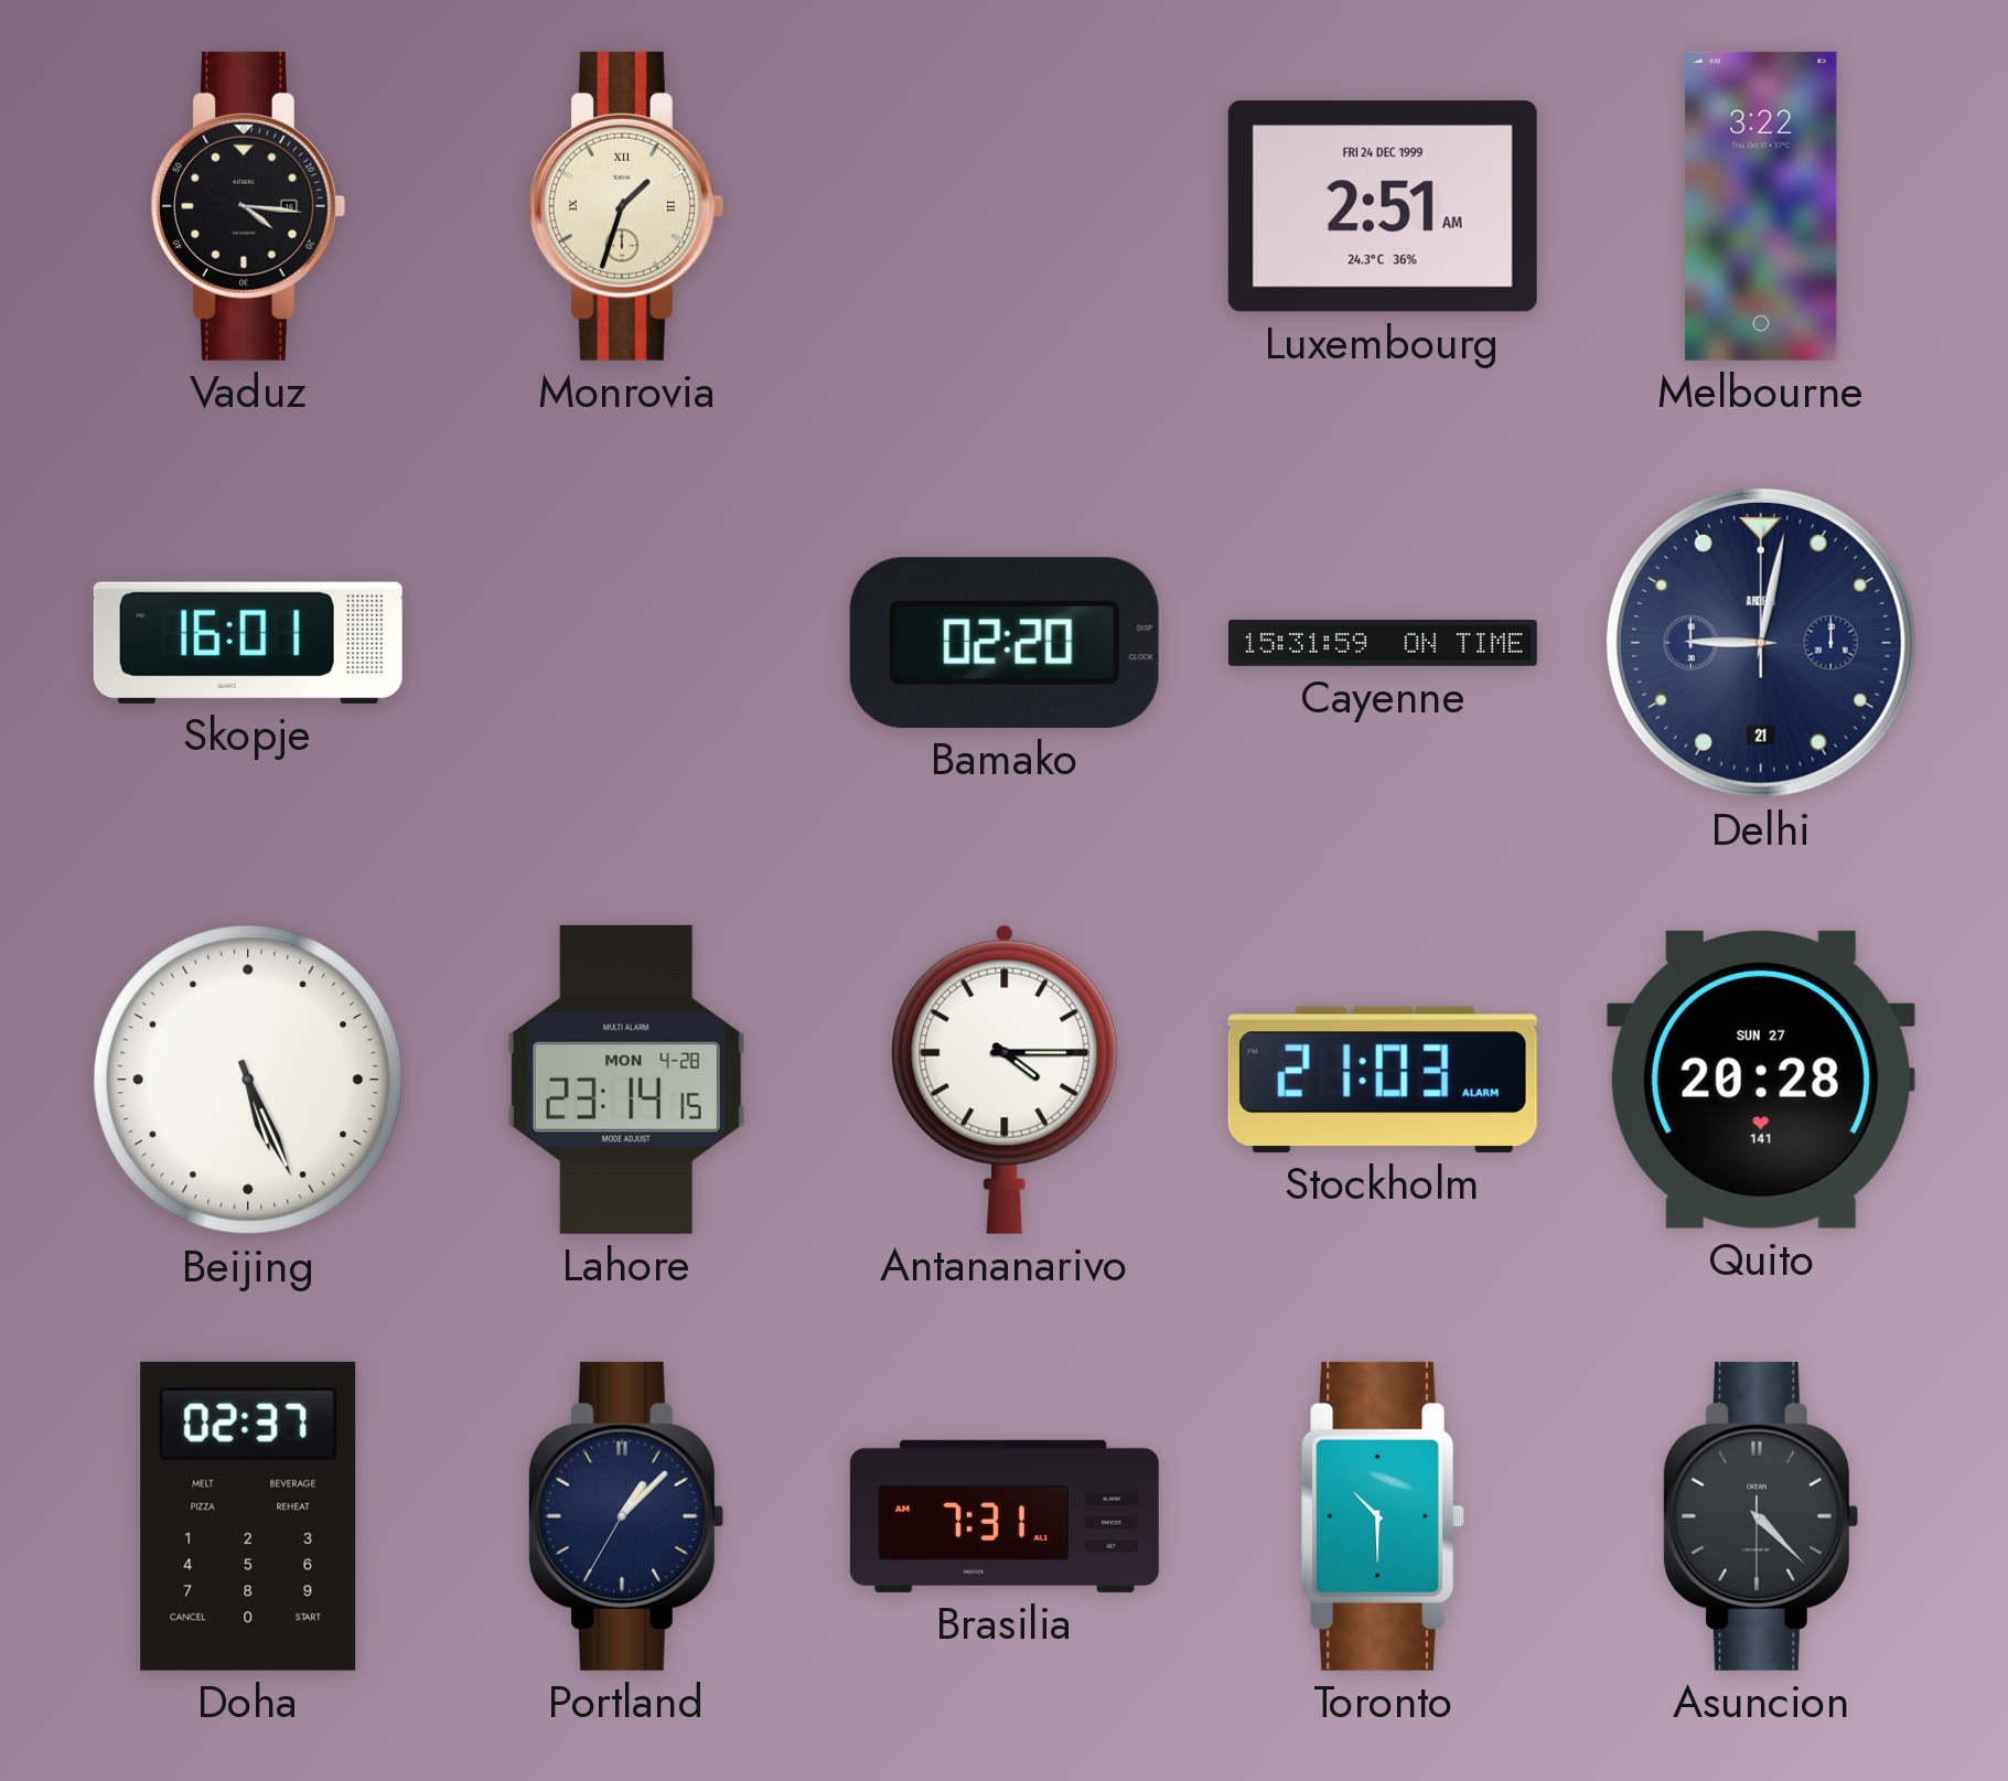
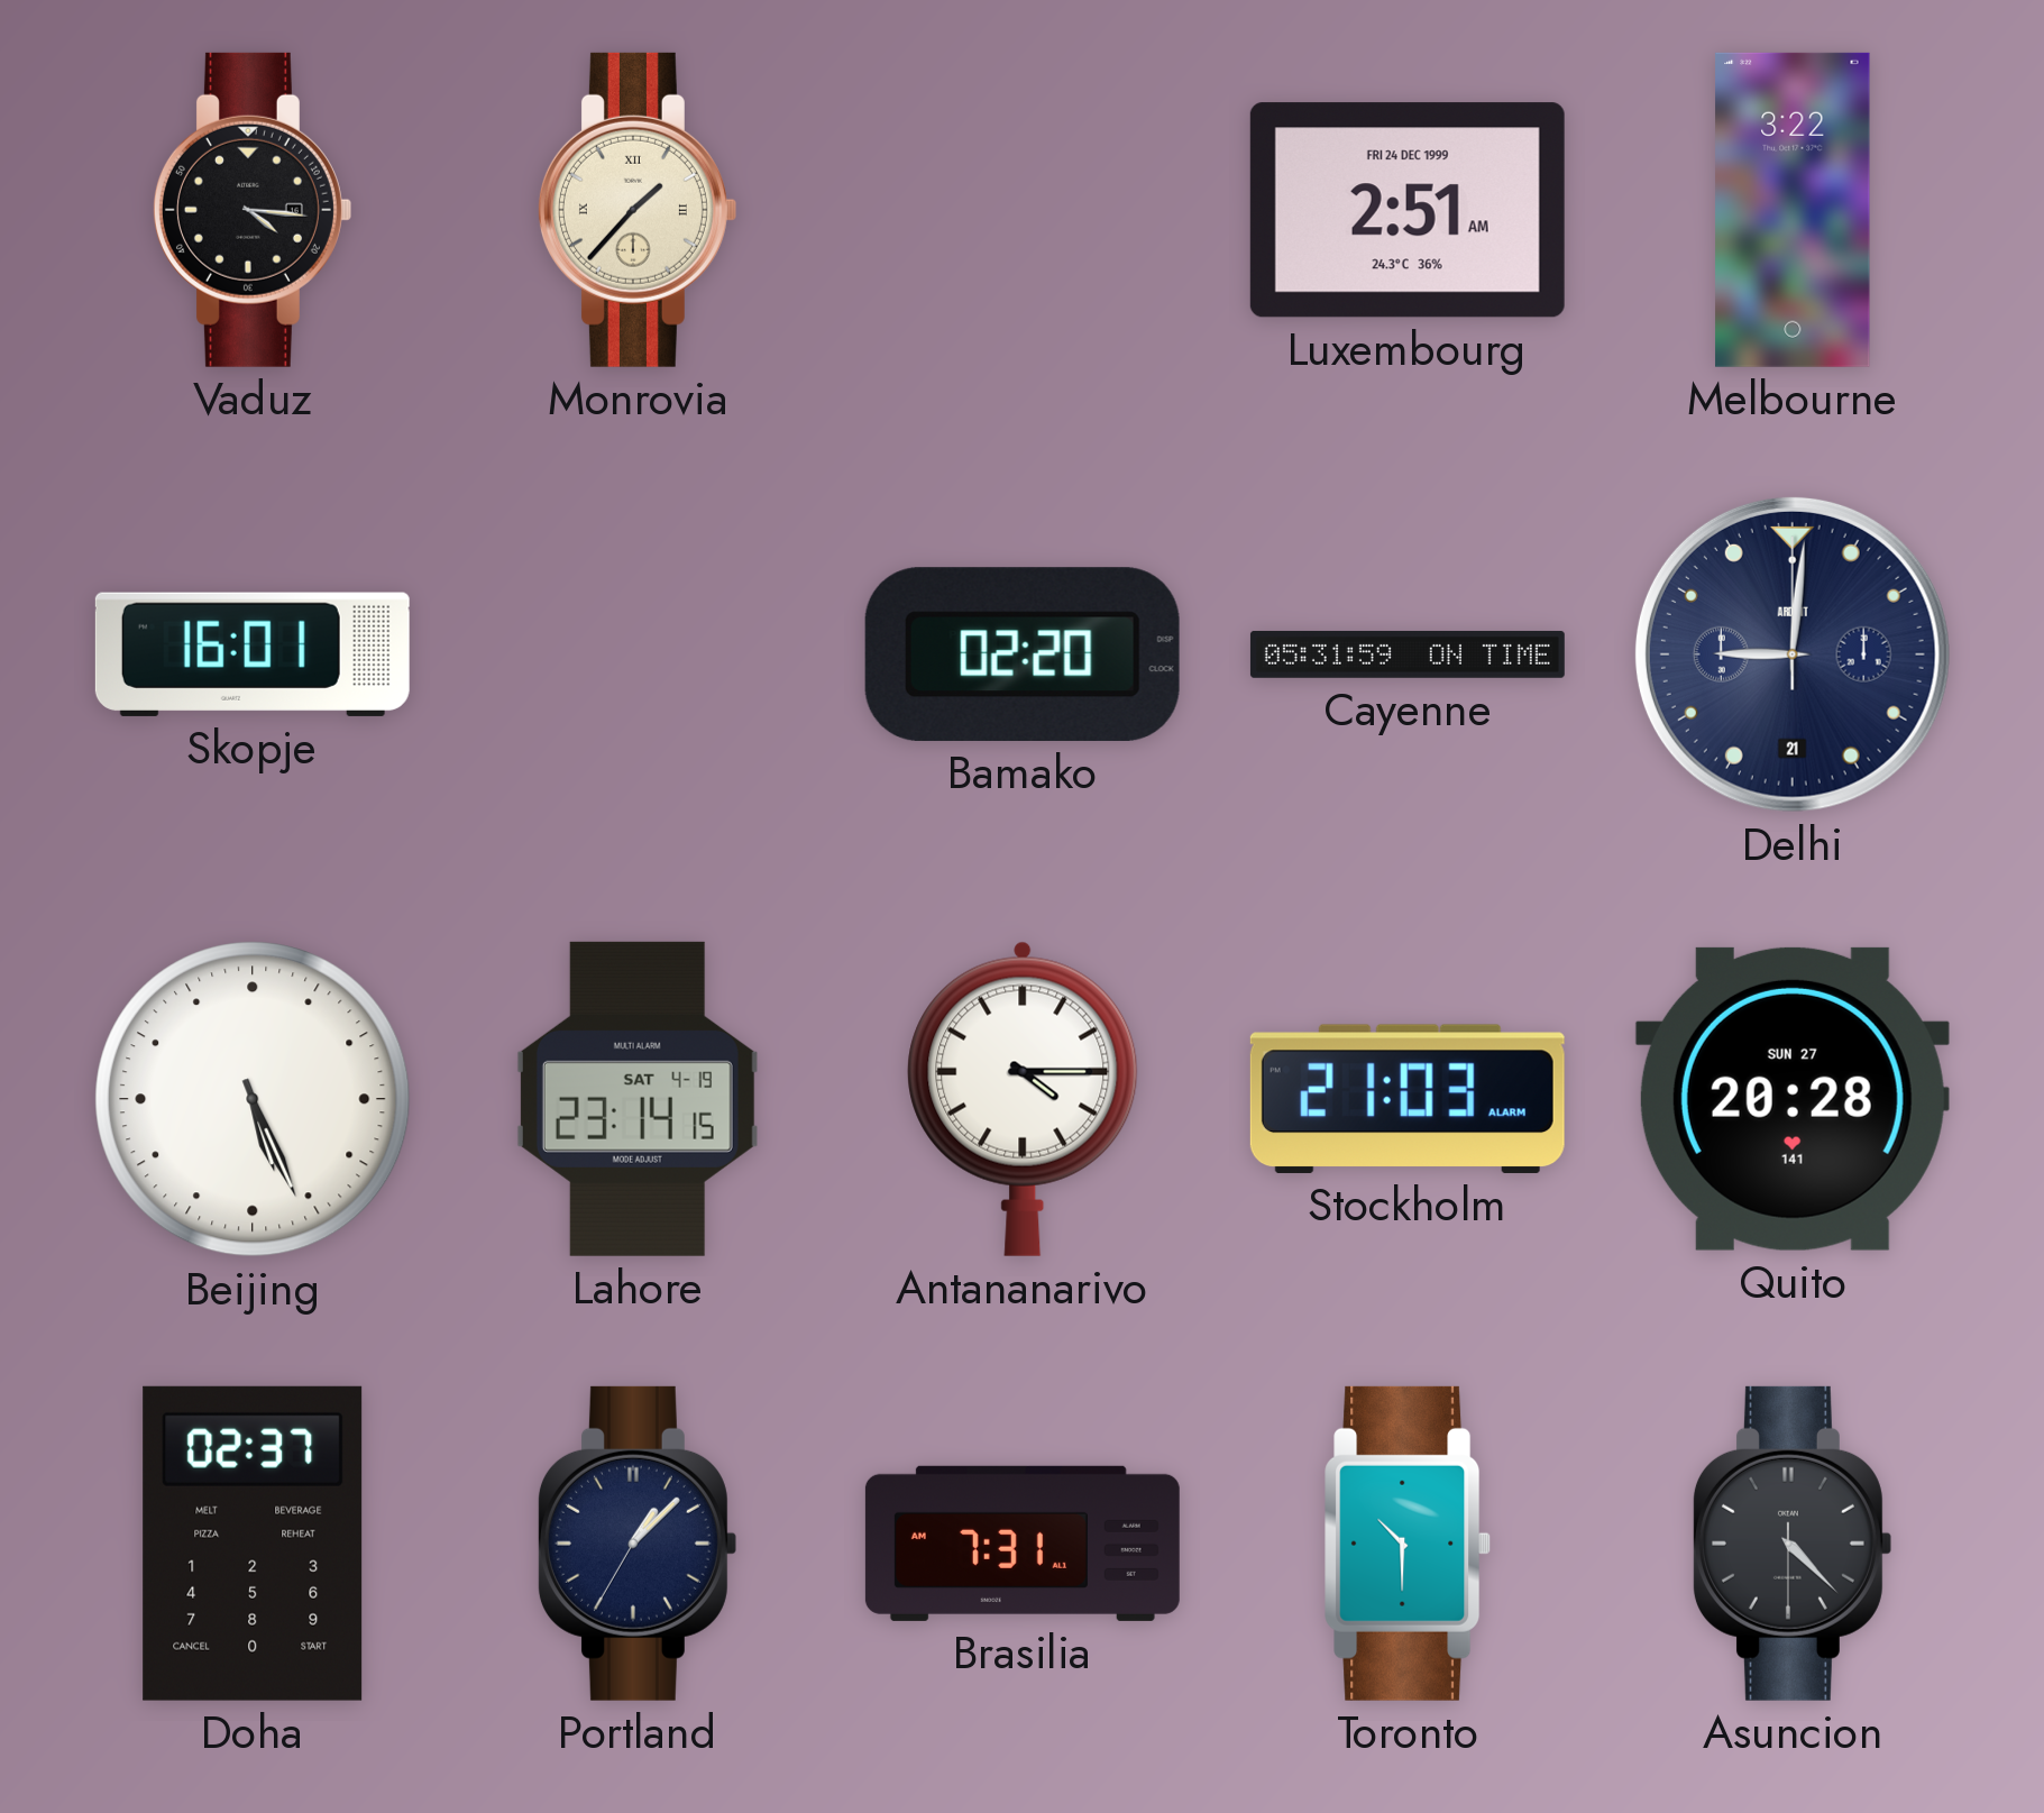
Monrovia: 1:33 -> 1:37 (636, 210)
Cayenne: 15:31 -> 05:31 (1408, 654)
Delhi: 9:02 -> 9:01 (1793, 654)
Lahore date: MON 4-28 -> SAT 4-19 (638, 1099)
